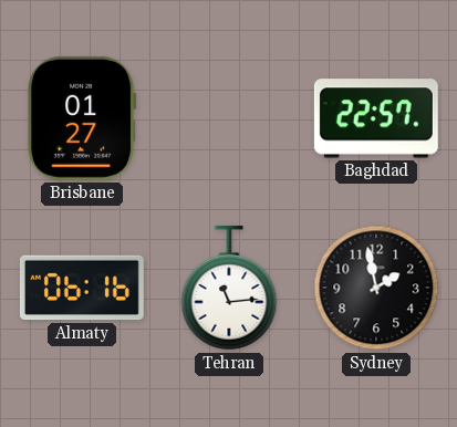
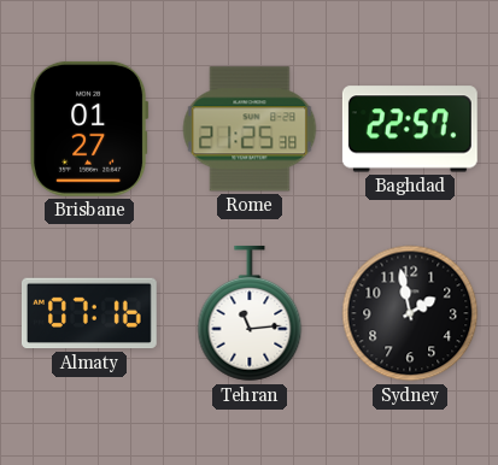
Rome: none -> 21:25 (250, 129)
Almaty: 06:16 -> 07:16 (89, 313)
